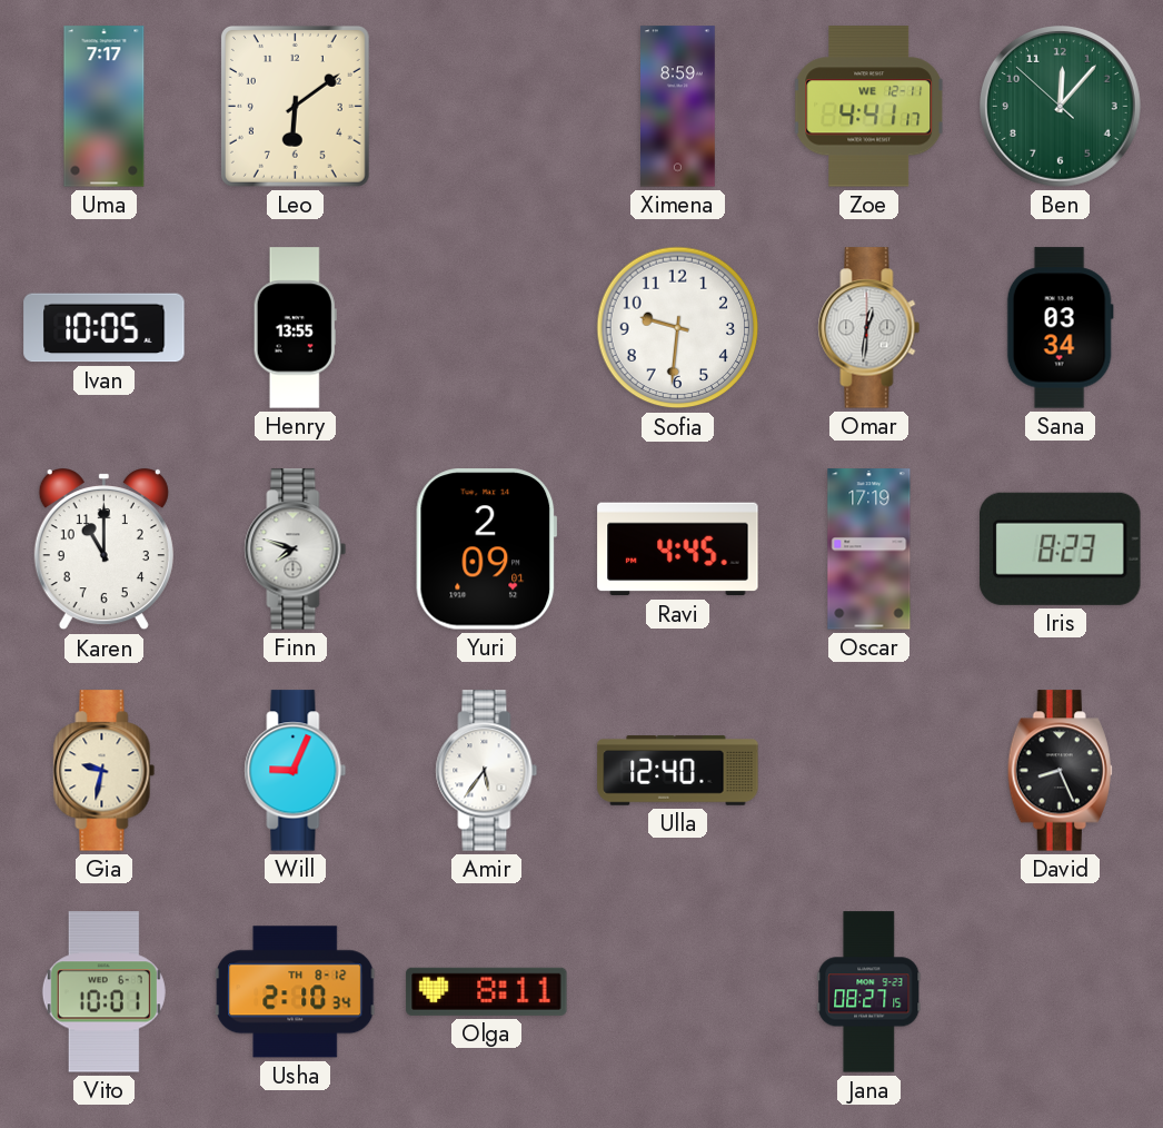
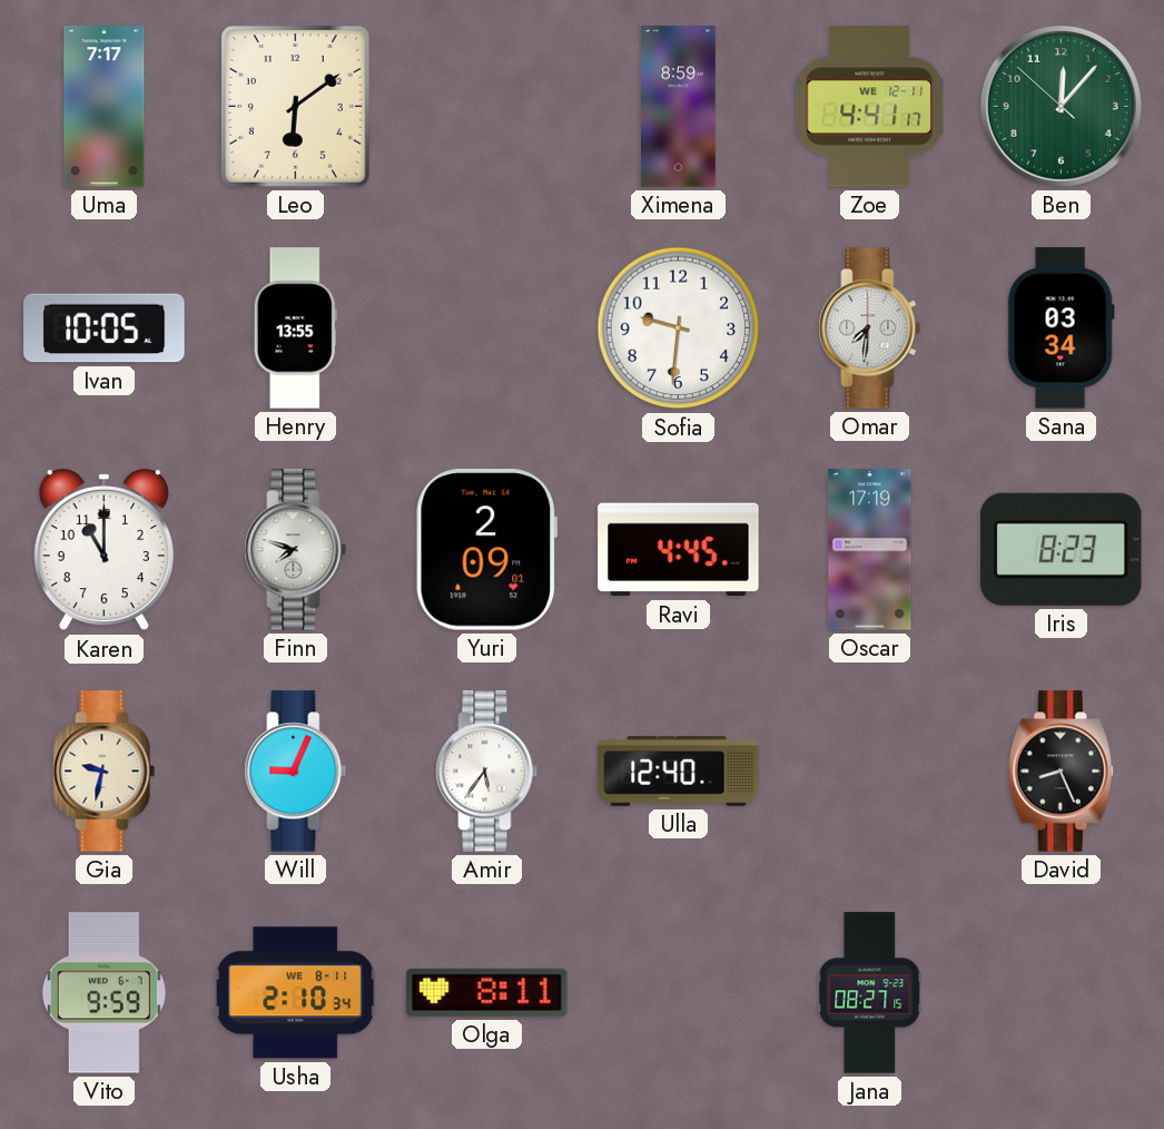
Omar: 12:31 -> 7:31 (870, 328)
Vito: 10:01 -> 9:59 (103, 993)
Usha date: TH 8-12 -> WE 8-11 (296, 993)
